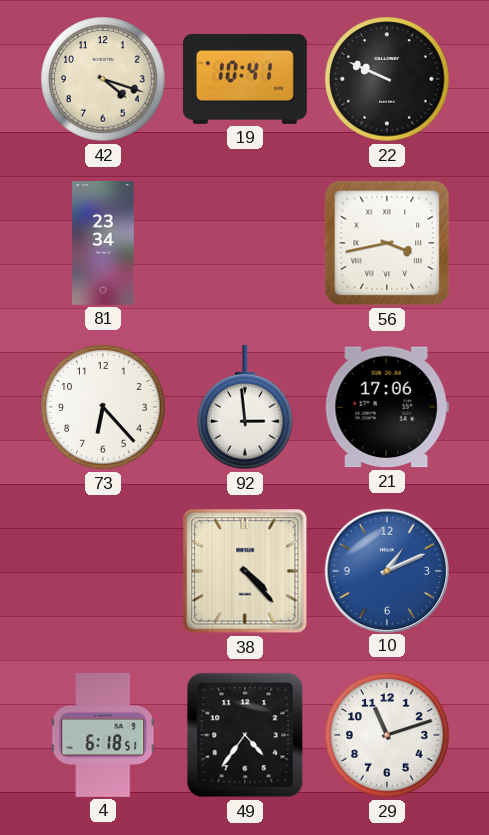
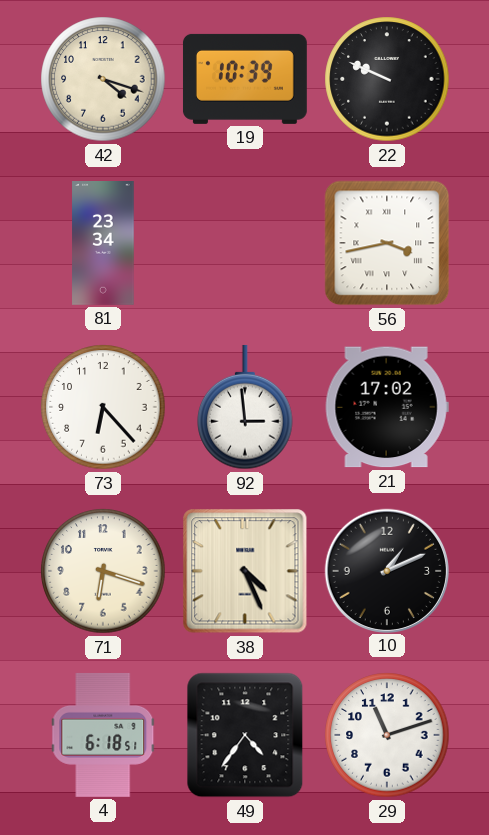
19: 10:41 -> 10:39 (245, 79)
21: 17:06 -> 17:02 (387, 407)
71: none -> 6:18 (103, 571)
38: 4:23 -> 4:26 (245, 571)
10 dial: blue -> black (386, 570)
